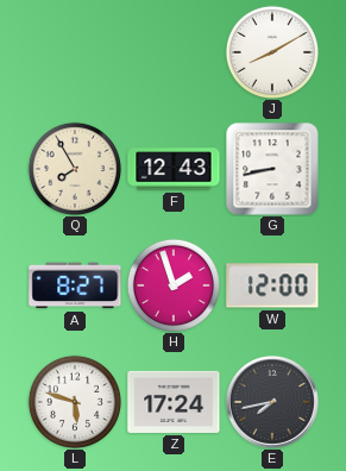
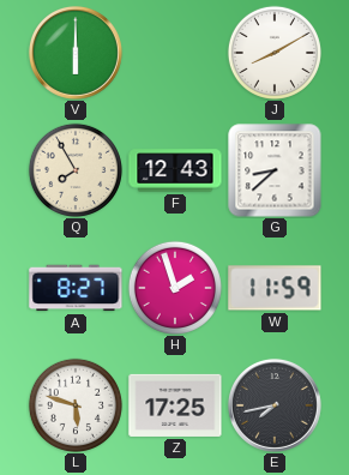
V: none -> 6:00 (76, 53)
G: 8:43 -> 8:38 (275, 170)
W: 12:00 -> 11:59 (275, 288)
Z: 17:24 -> 17:25 (175, 405)
